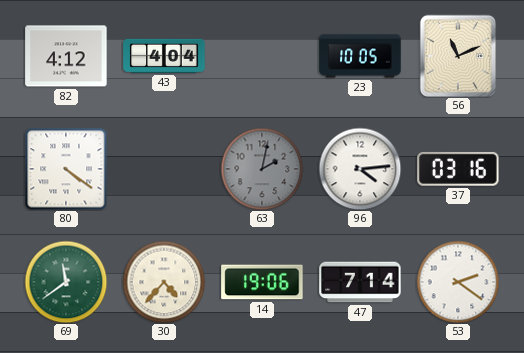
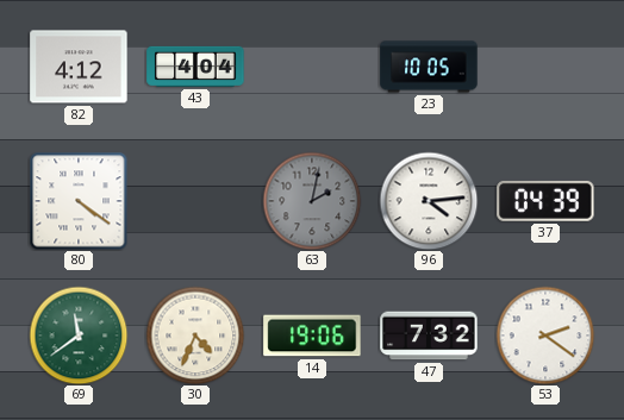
56: 11:11 -> none (458, 56)
37: 03:16 -> 04:39 (545, 201)
30: 4:37 -> 4:34 (195, 336)
47: 7:14 -> 7:32 (429, 336)
